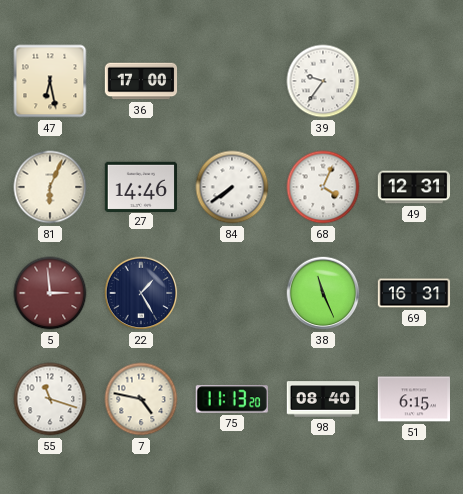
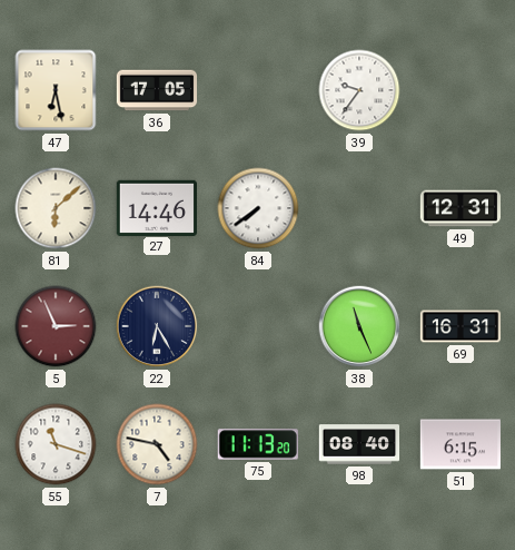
36: 17:00 -> 17:05 (157, 90)
81: 6:04 -> 6:08 (56, 208)
68: 4:04 -> none (323, 187)
5: 2:59 -> 2:56 (56, 326)
22: 1:25 -> 6:25 (157, 326)
